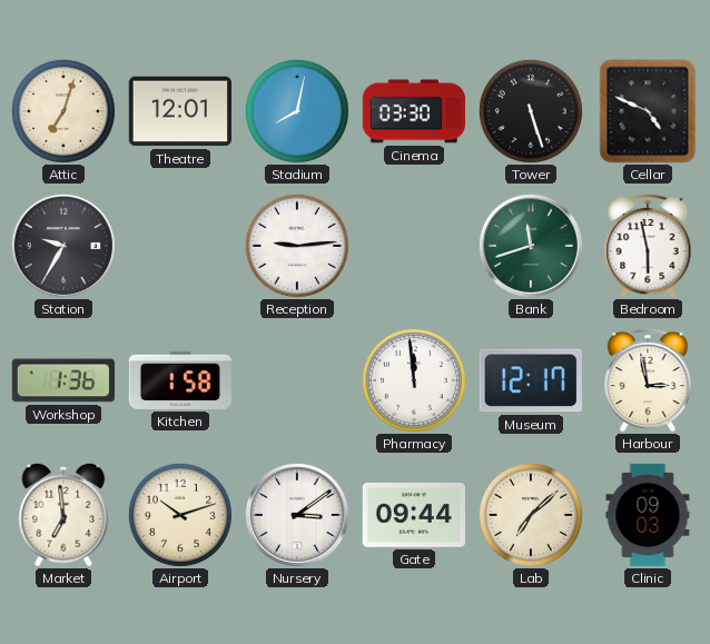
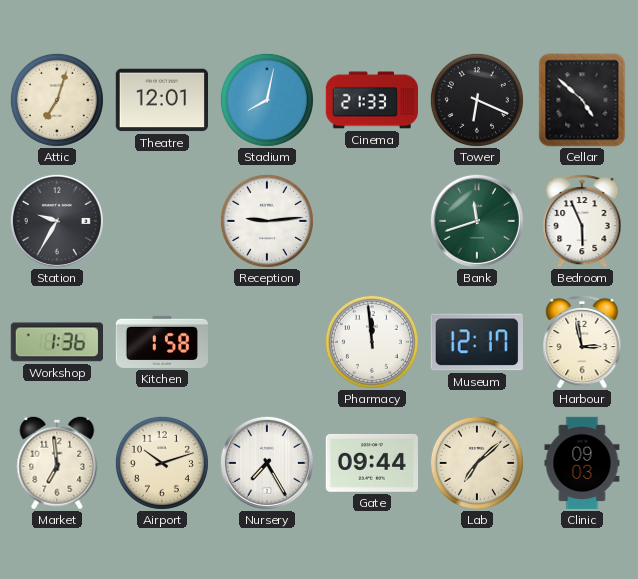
Cinema: 03:30 -> 21:33 (372, 100)
Tower: 5:27 -> 6:19 (477, 100)
Cellar: 4:49 -> 4:52 (582, 100)
Bedroom: 5:58 -> 5:56 (582, 221)
Nursery: 3:09 -> 7:25 (267, 463)
